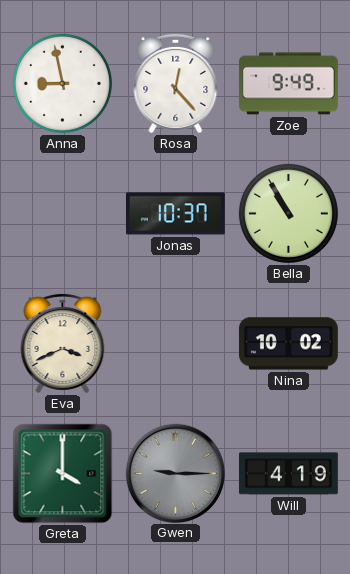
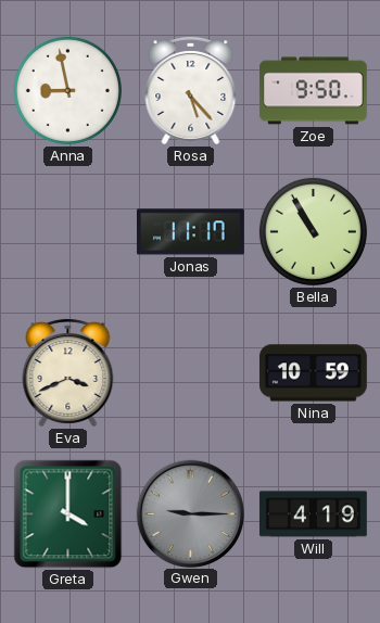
Rosa: 12:23 -> 5:23 (191, 90)
Zoe: 9:49 -> 9:50 (313, 91)
Jonas: 10:37 -> 11:17 (190, 232)
Nina: 10:02 -> 10:59 (313, 373)
